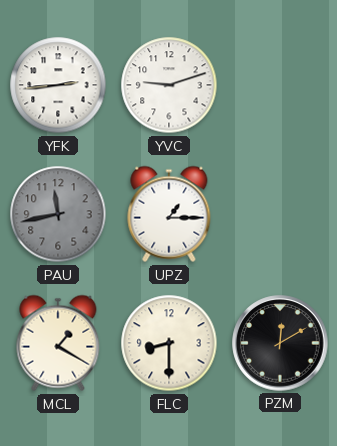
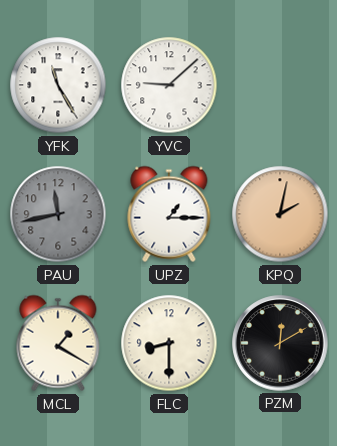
YFK: 2:44 -> 11:25 (58, 85)
YVC: 9:12 -> 9:08 (169, 85)
KPQ: none -> 2:02 (280, 214)
